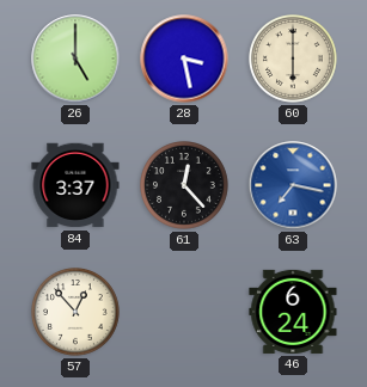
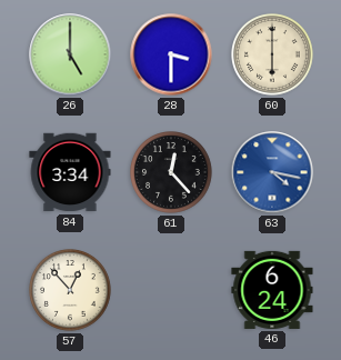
28: 3:28 -> 3:30 (171, 54)
84: 3:37 -> 3:34 (70, 172)
63: 7:17 -> 4:17 (272, 172)
